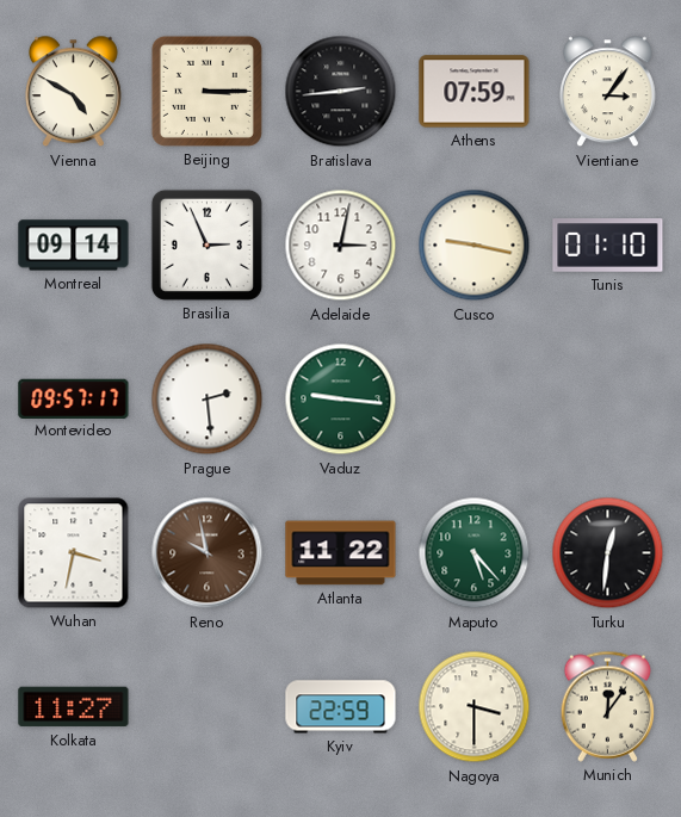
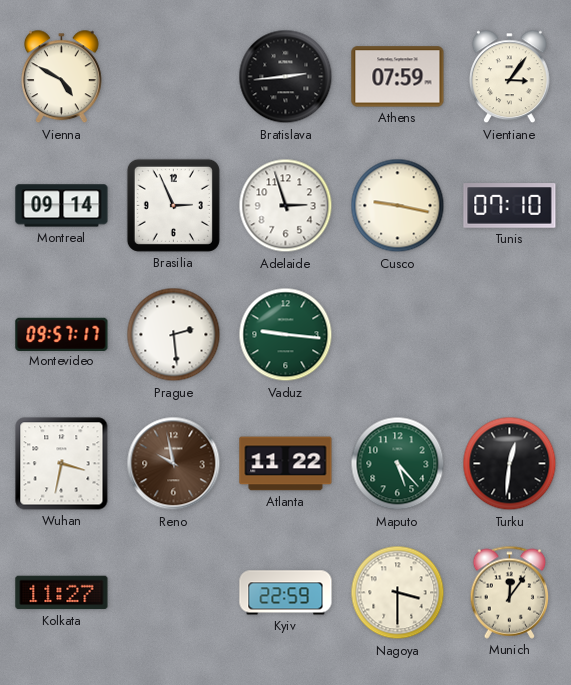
Beijing: 3:15 -> none (206, 91)
Adelaide: 3:02 -> 2:57 (286, 206)
Tunis: 01:10 -> 07:10 (510, 206)
